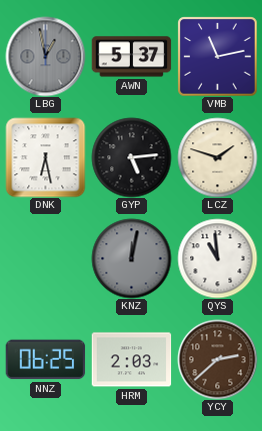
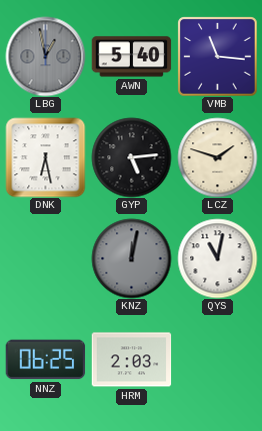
AWN: 5:37 -> 5:40 (131, 57)
VMB: 11:13 -> 11:16 (217, 56)
QYS: 10:59 -> 11:02 (217, 258)
YCY: 2:38 -> none (217, 359)
